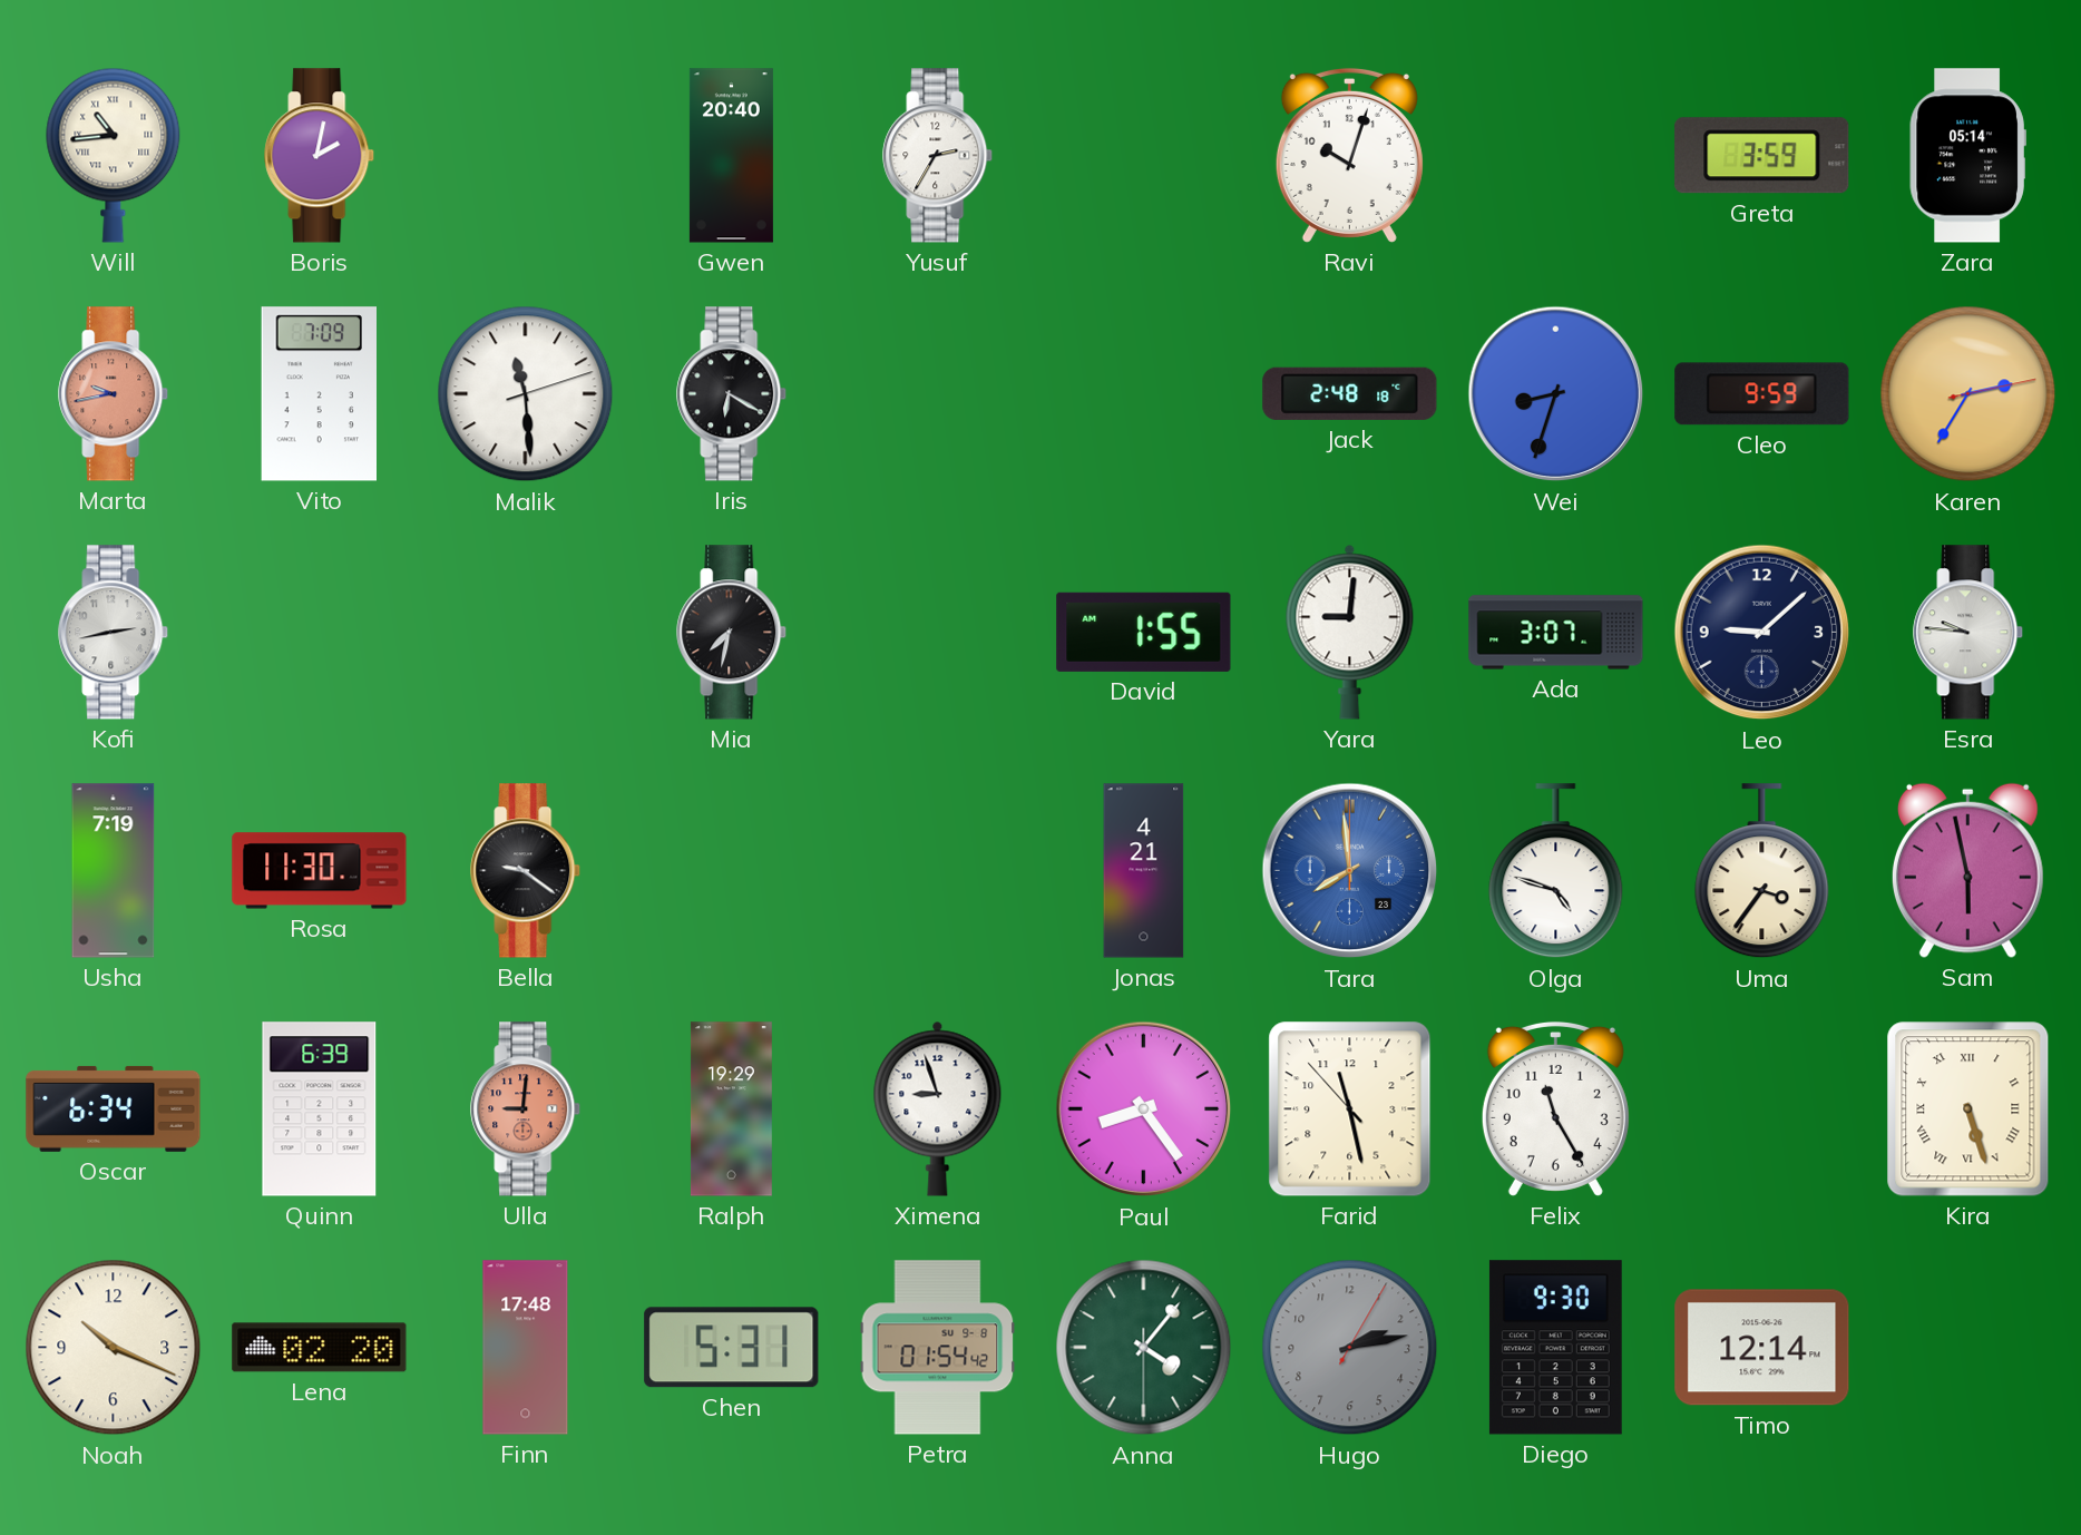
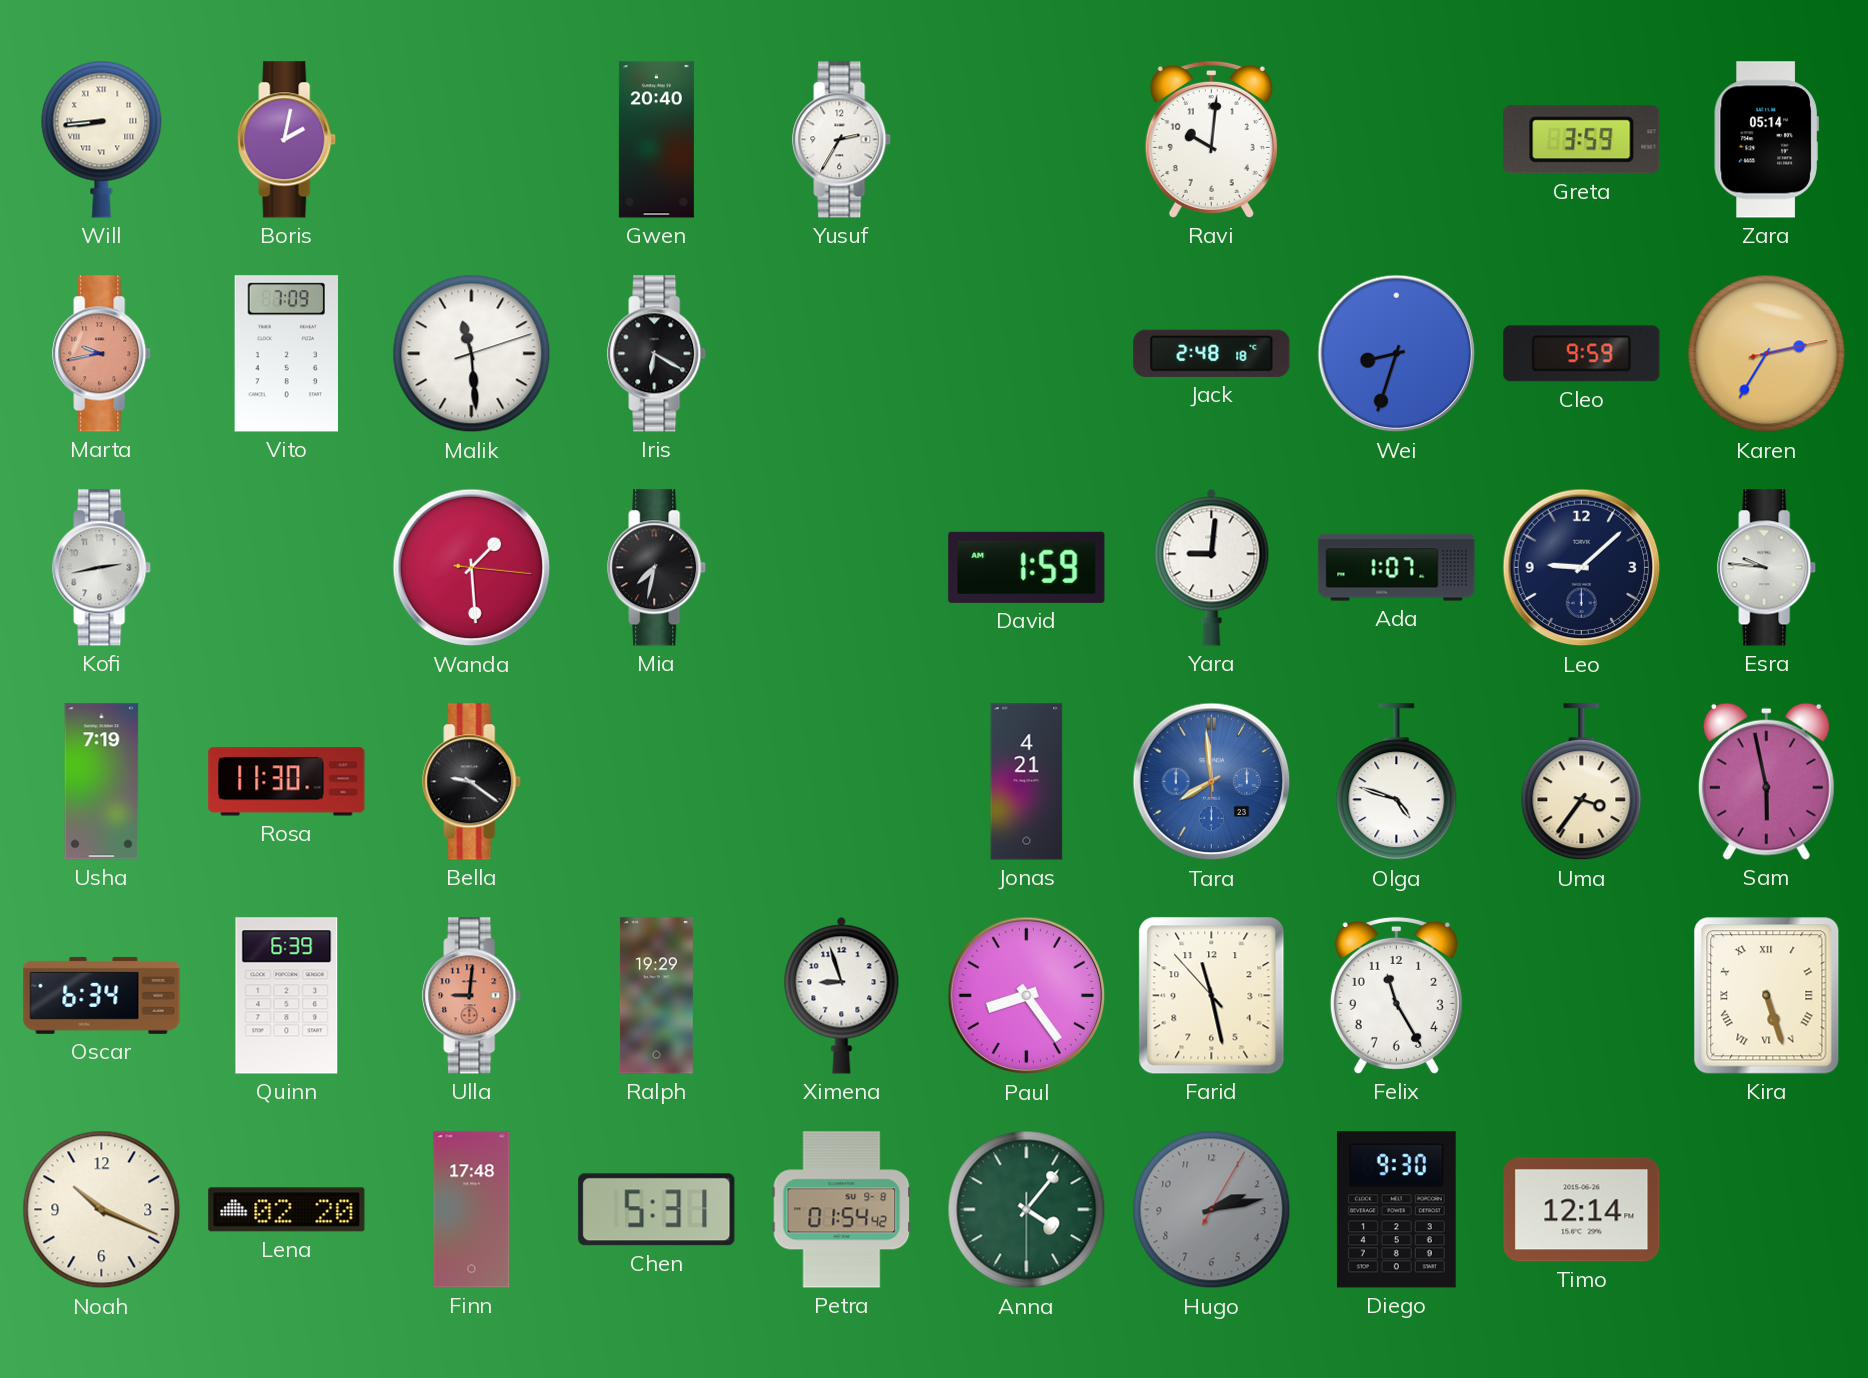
Will: 10:44 -> 8:44 (102, 139)
Ravi: 10:03 -> 10:01 (1211, 139)
Wanda: none -> 1:29 (472, 568)
David: 1:55 -> 1:59 (1027, 567)
Ada: 3:07 -> 1:07 (1397, 568)
